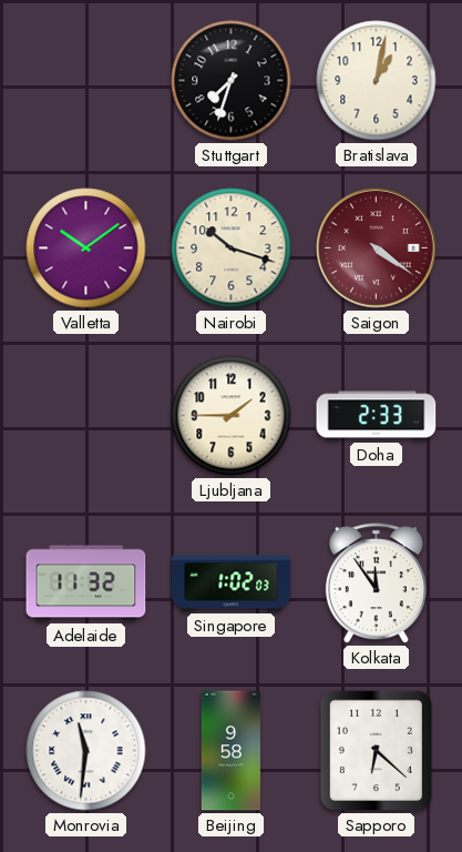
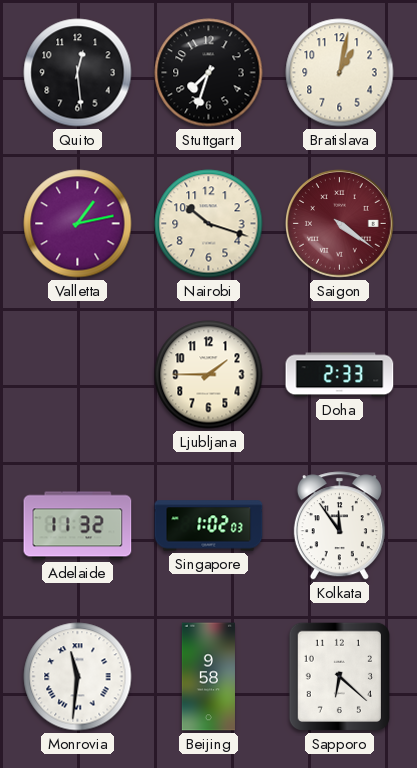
Quito: none -> 12:29 (78, 73)
Valletta: 10:09 -> 1:13 (78, 224)
